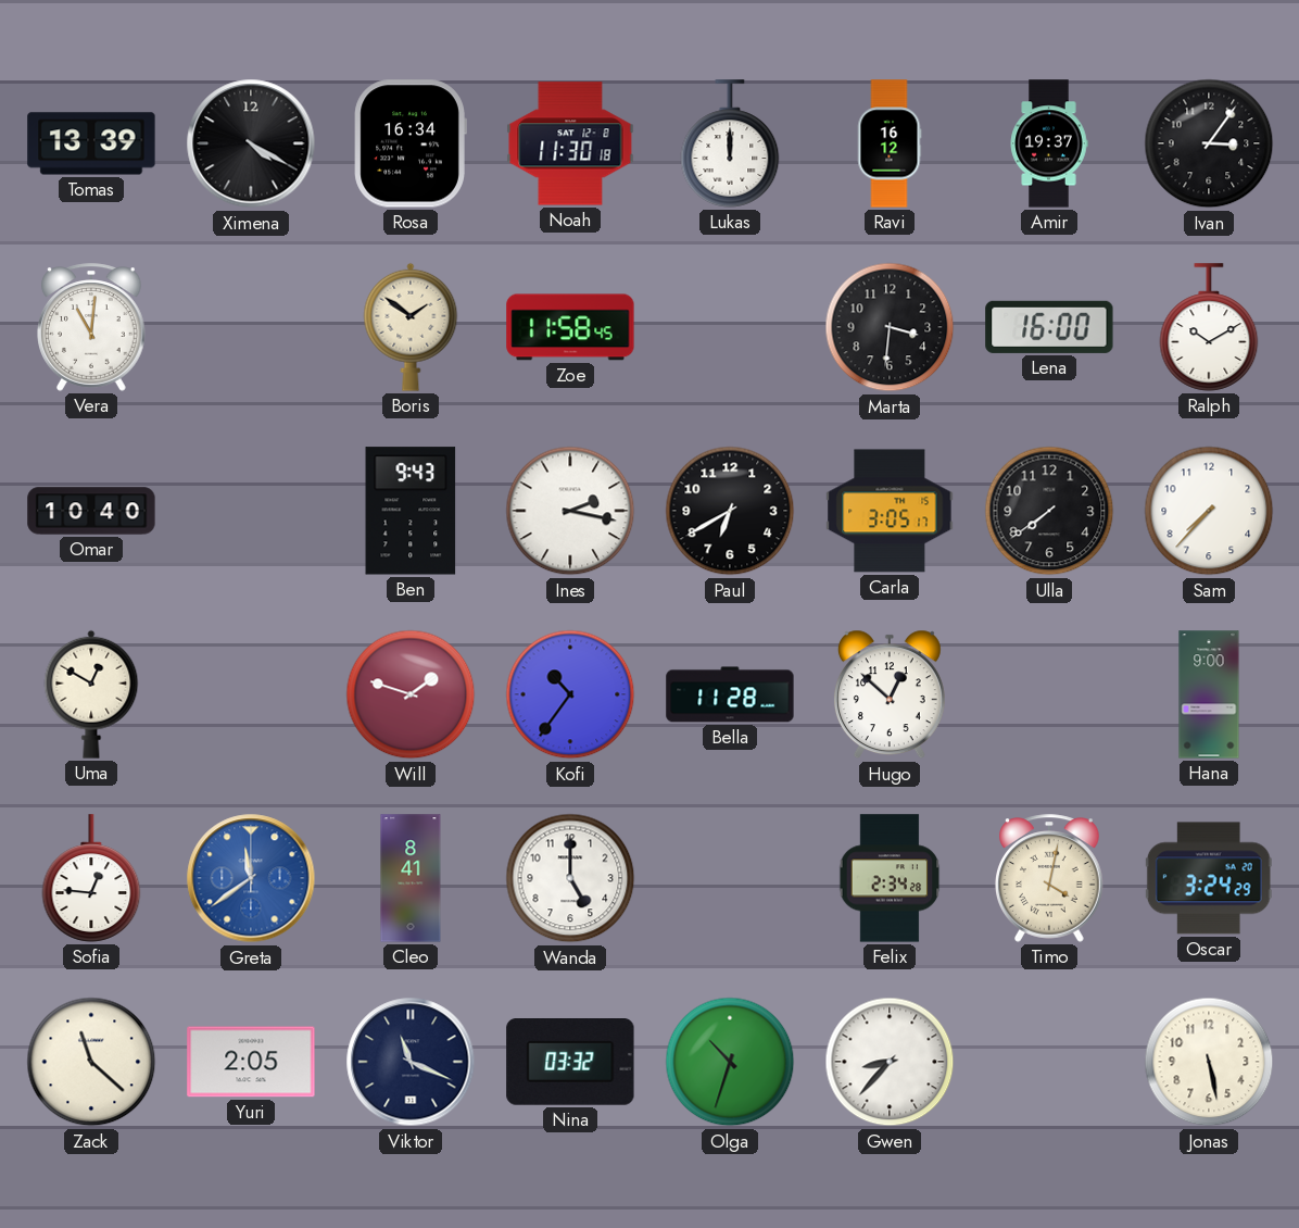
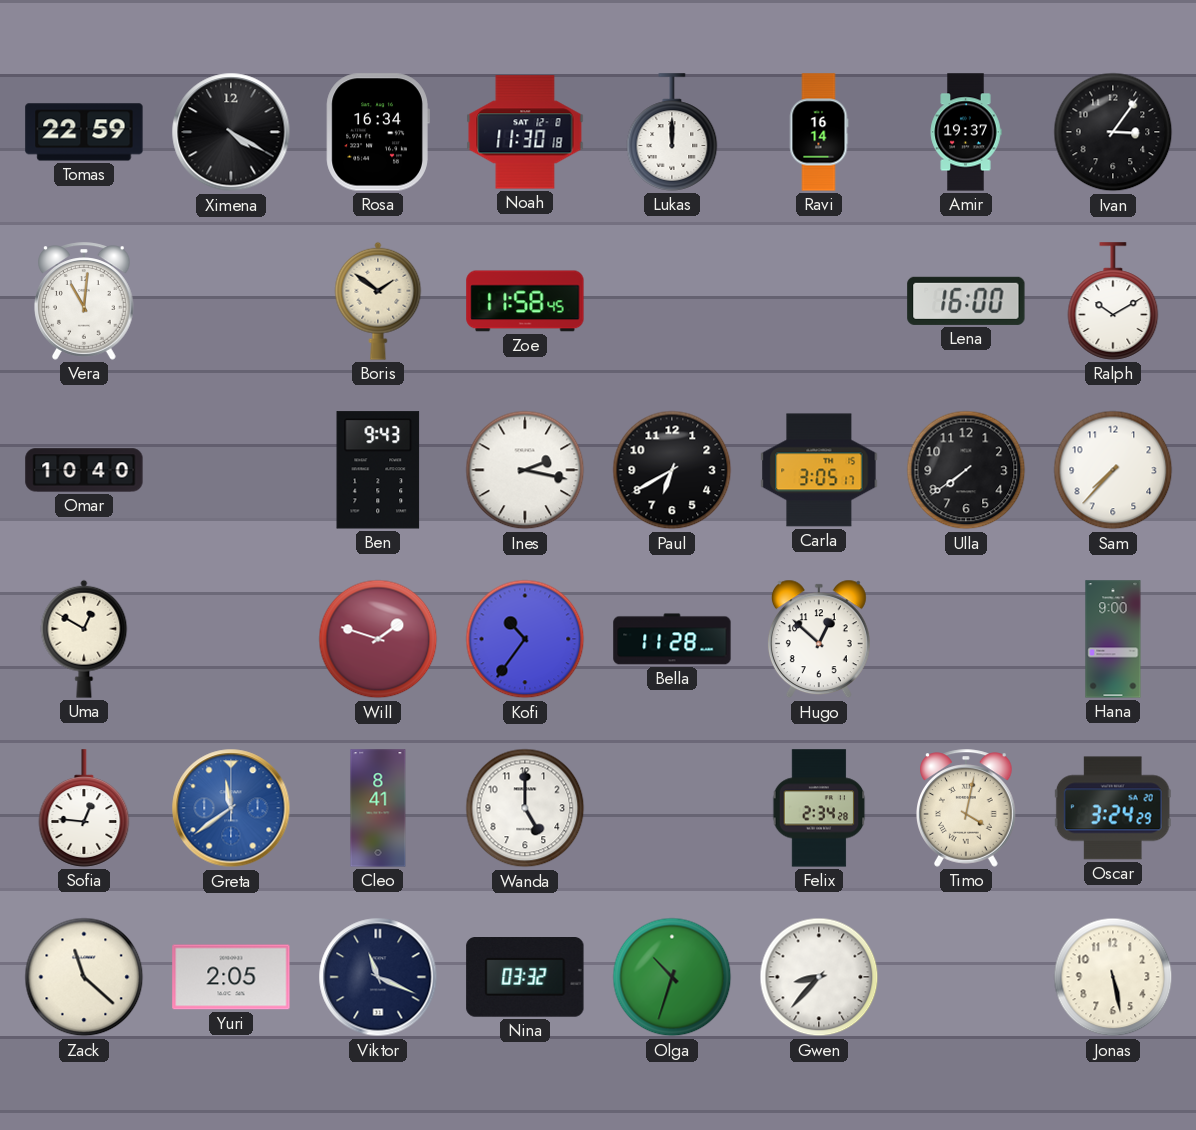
Tomas: 13:39 -> 22:59 (84, 132)
Ravi: 16:12 -> 16:14 (819, 132)
Marta: 3:31 -> none (890, 327)
